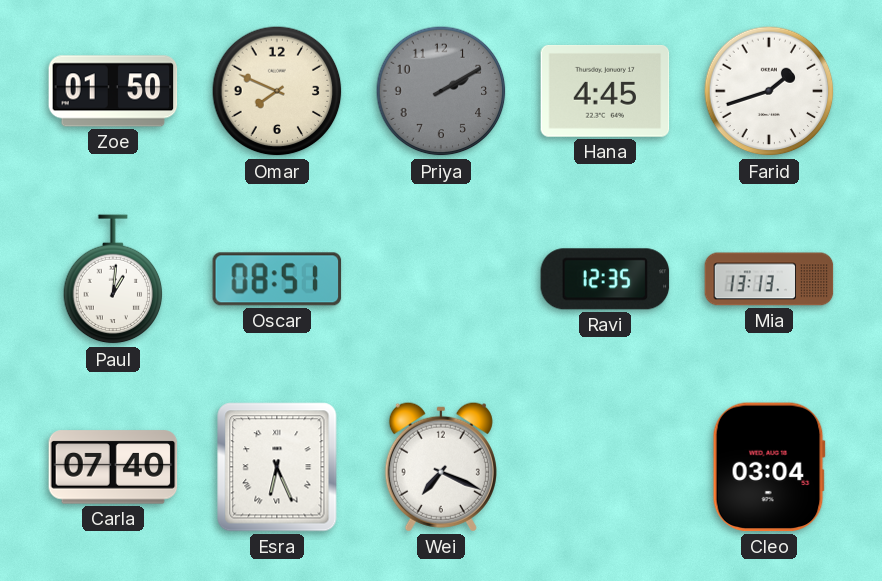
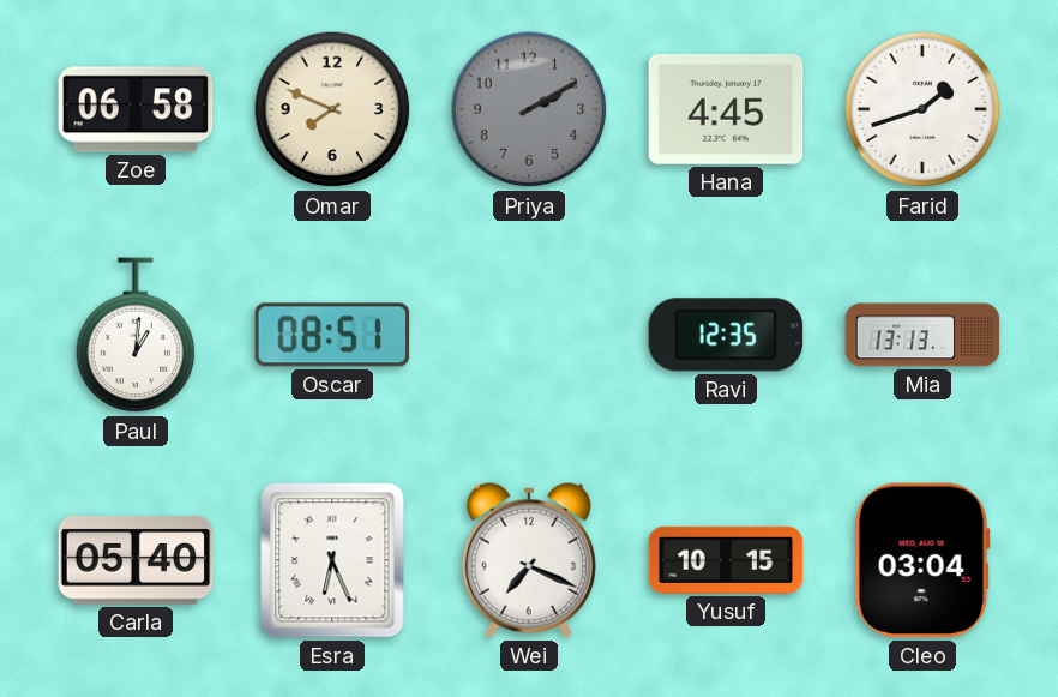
Zoe: 01:50 -> 06:58 (136, 109)
Carla: 07:40 -> 05:40 (136, 560)
Yusuf: none -> 10:15 (726, 560)
